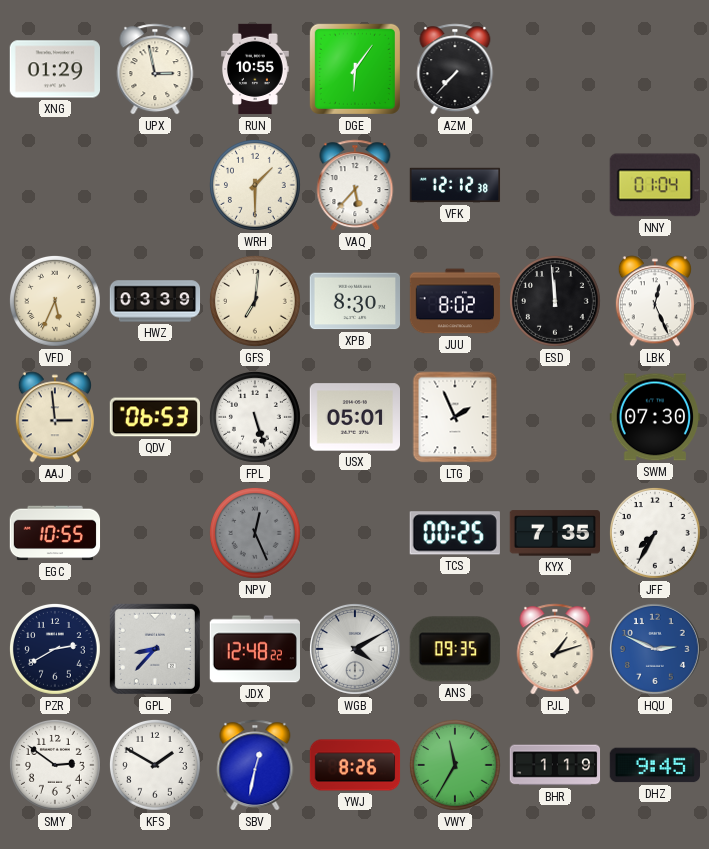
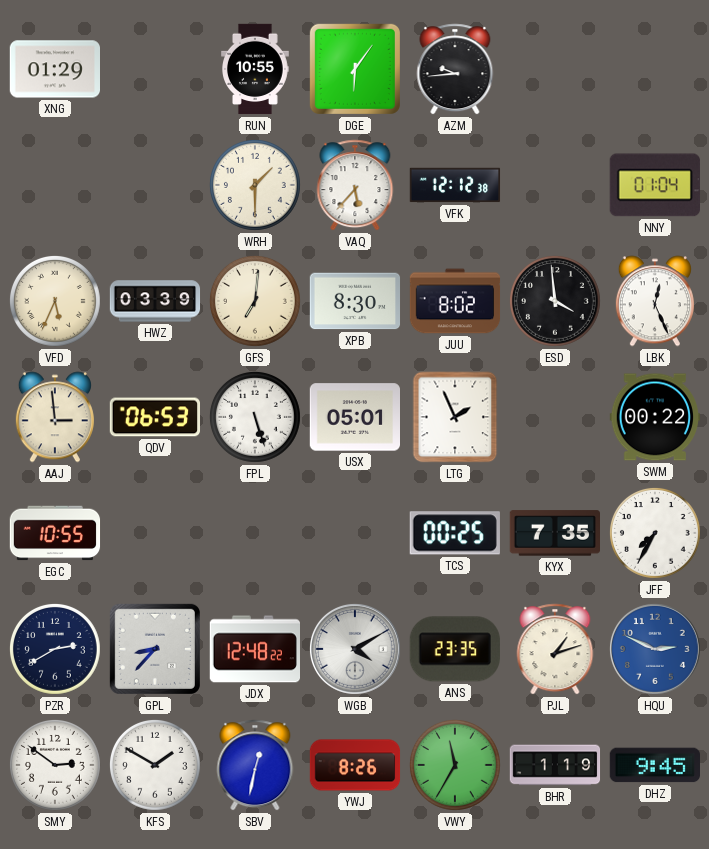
UPX: 2:58 -> none (155, 69)
AZM: 7:37 -> 9:44 (455, 69)
ESD: 11:59 -> 3:59 (555, 301)
SWM: 07:30 -> 00:22 (654, 417)
NPV: 12:26 -> none (255, 533)
ANS: 09:35 -> 23:35 (455, 649)
